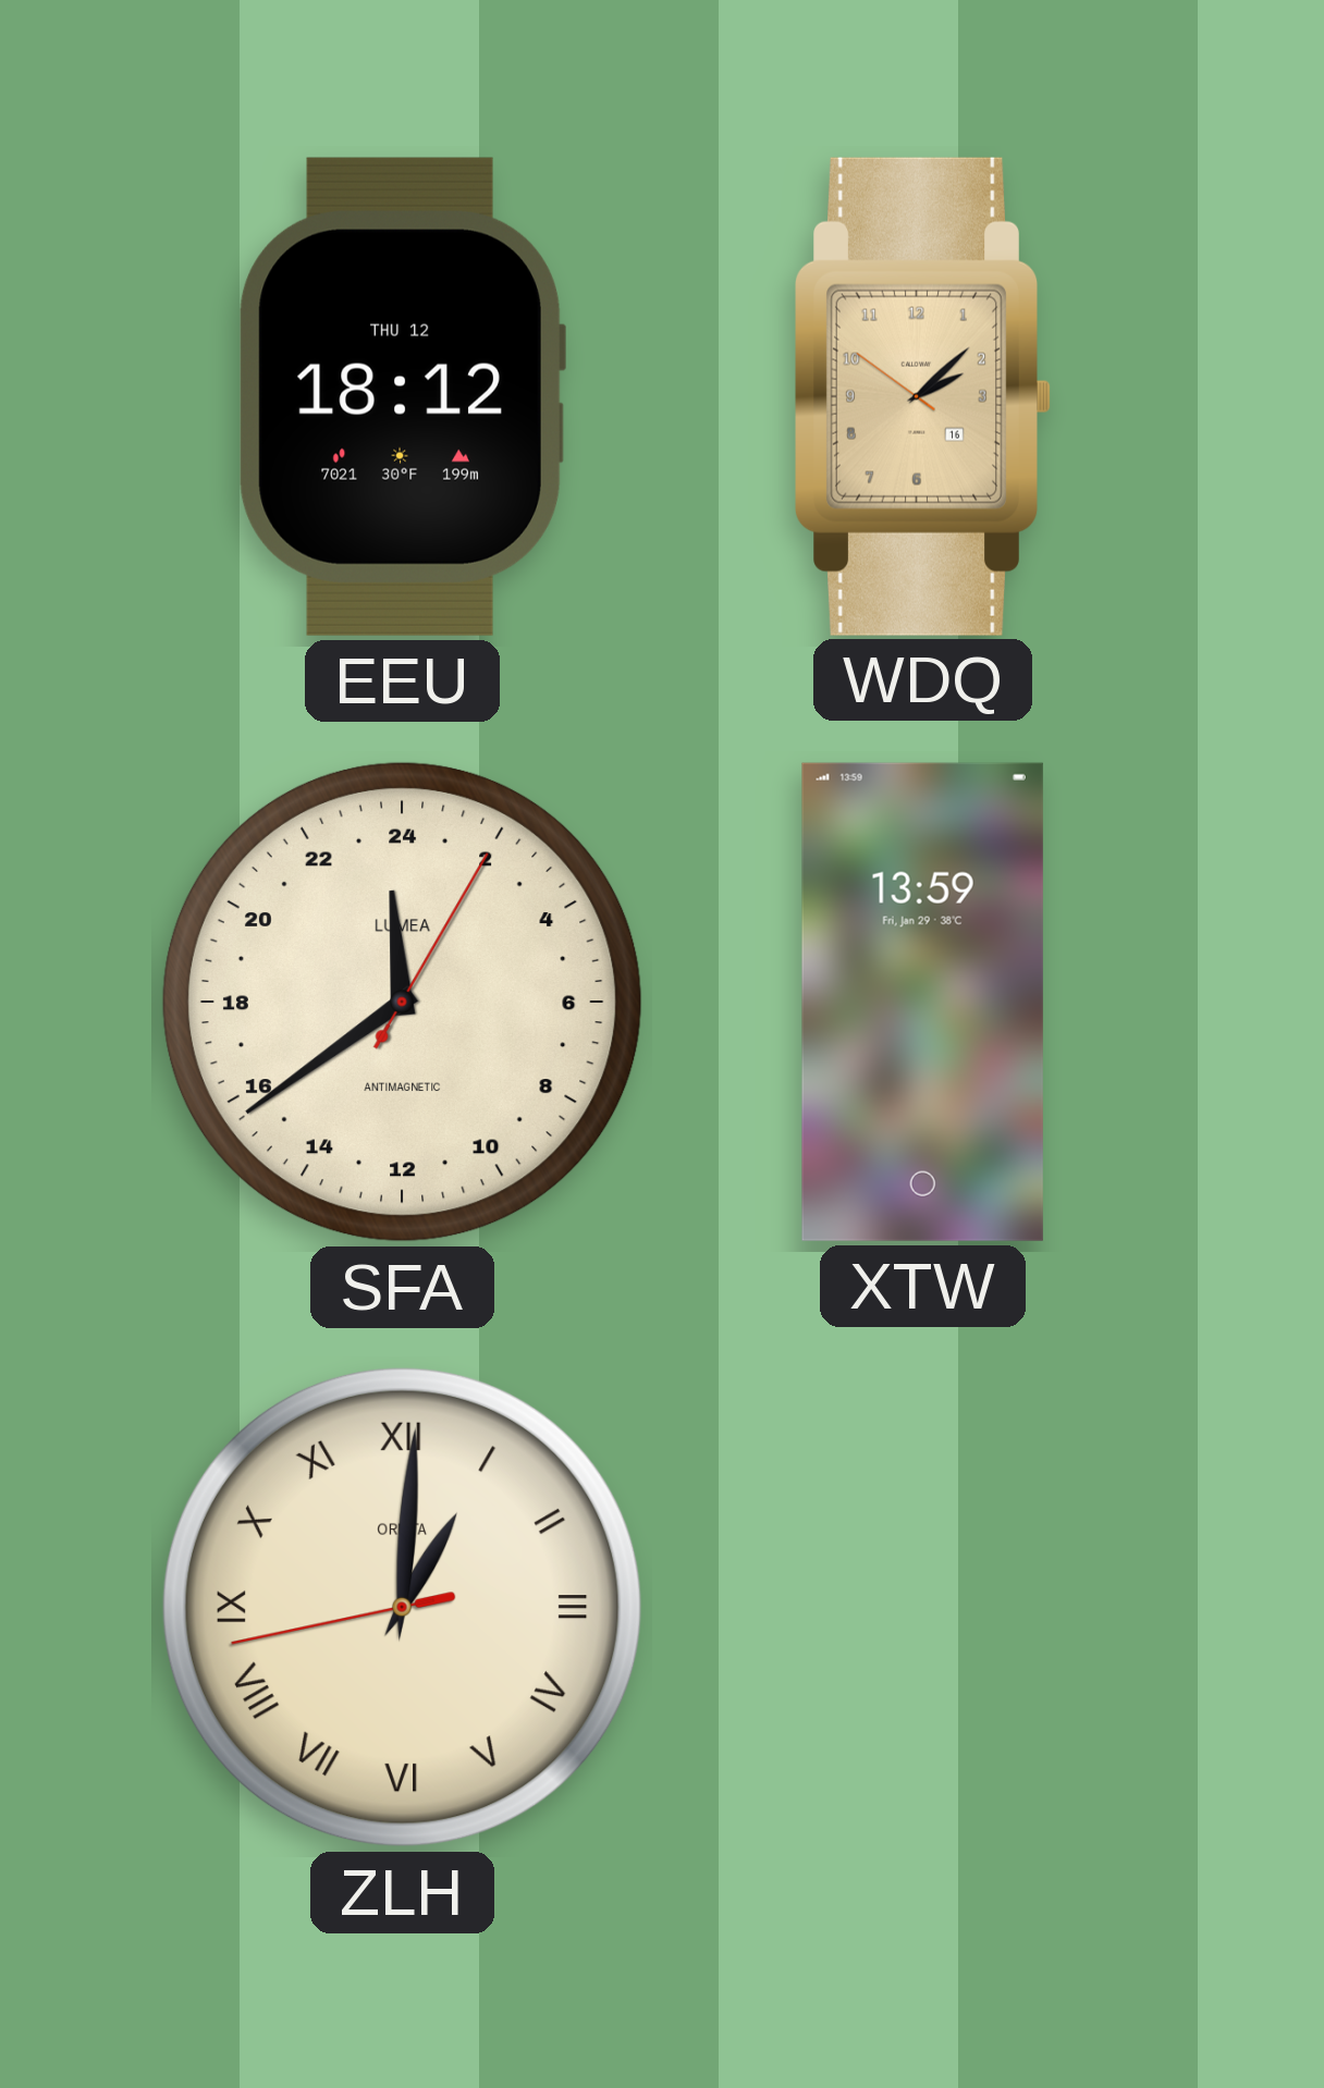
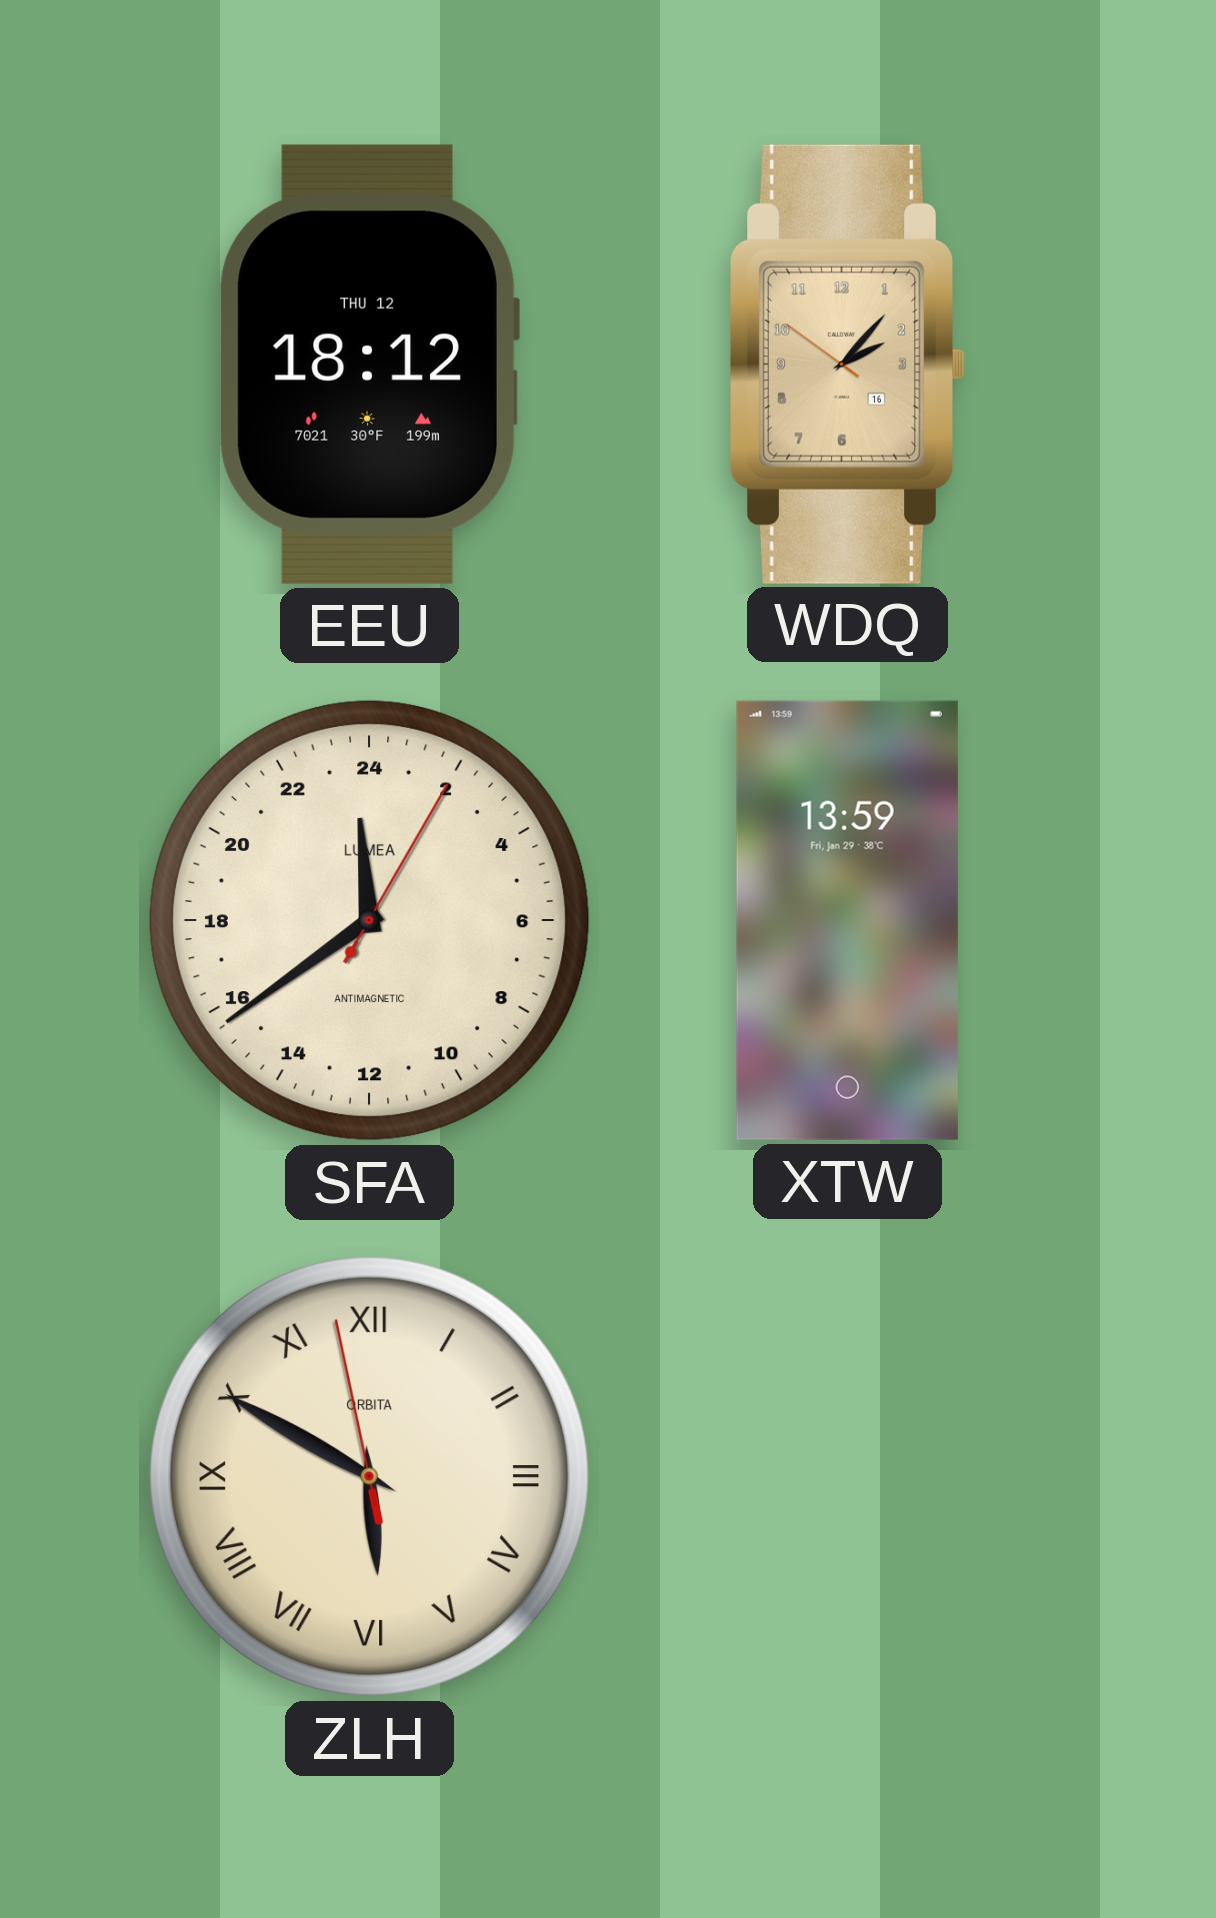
WDQ: 2:07 -> 2:06 (848, 364)
ZLH: 1:00 -> 5:49 (369, 1476)
